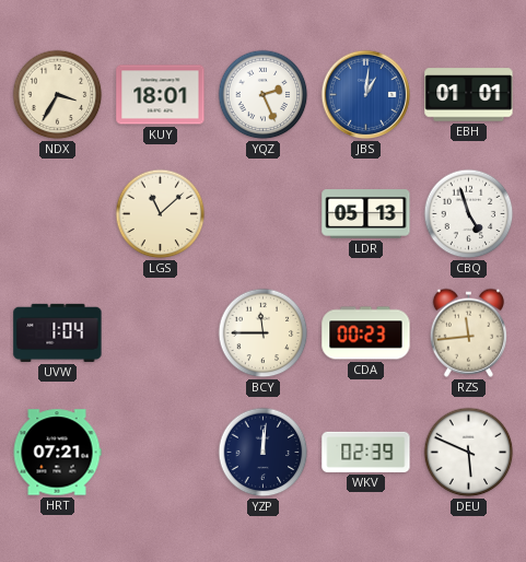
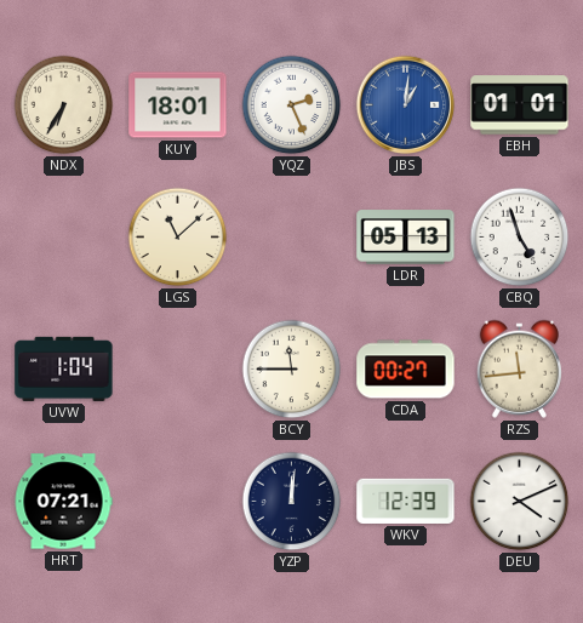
NDX: 3:35 -> 6:35 (64, 105)
CDA: 00:23 -> 00:27 (406, 370)
WKV: 02:39 -> 12:39 (406, 501)
DEU: 5:49 -> 4:11 (520, 502)
